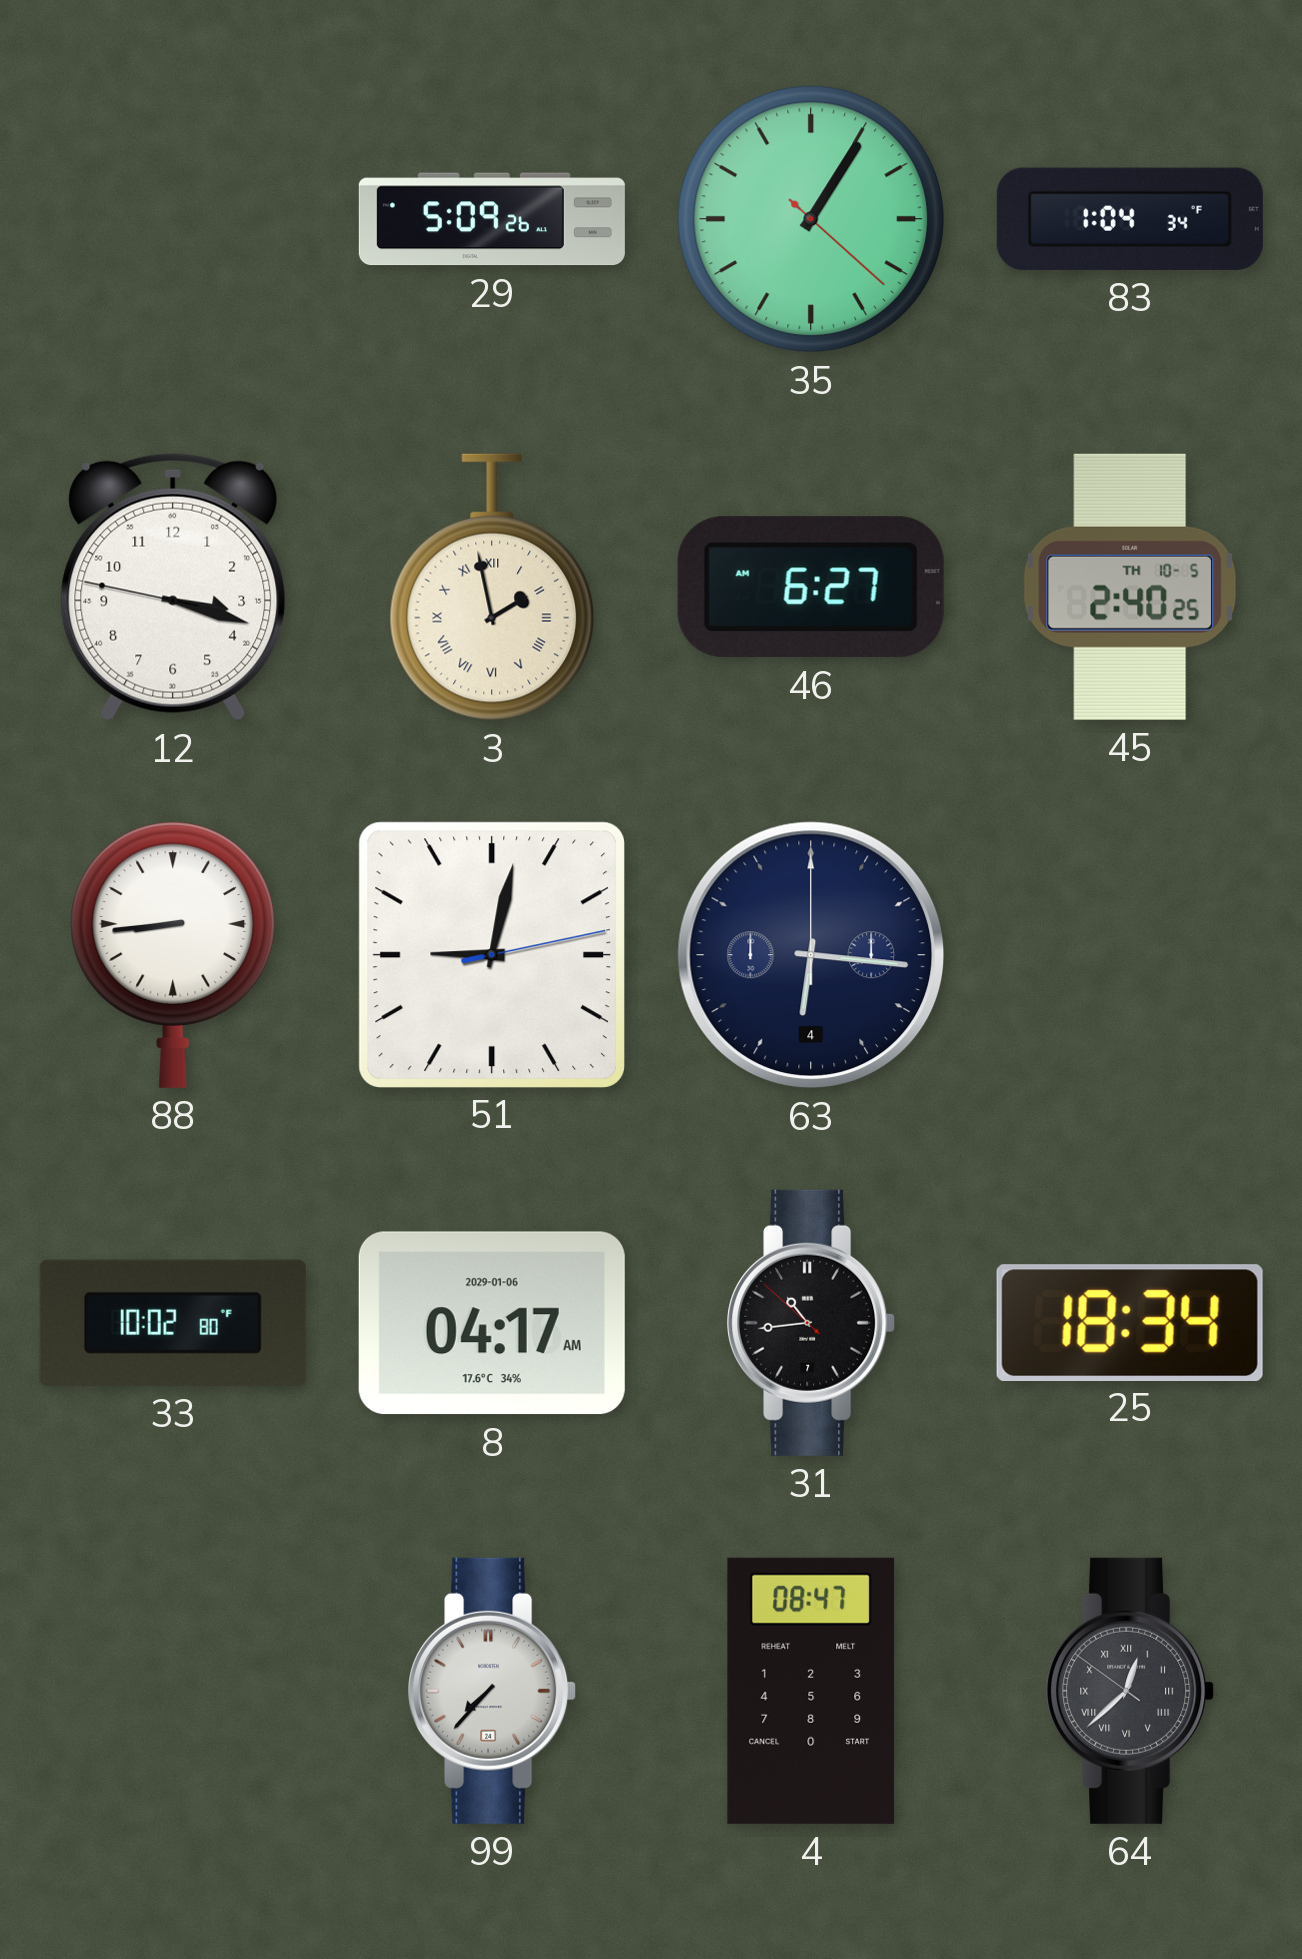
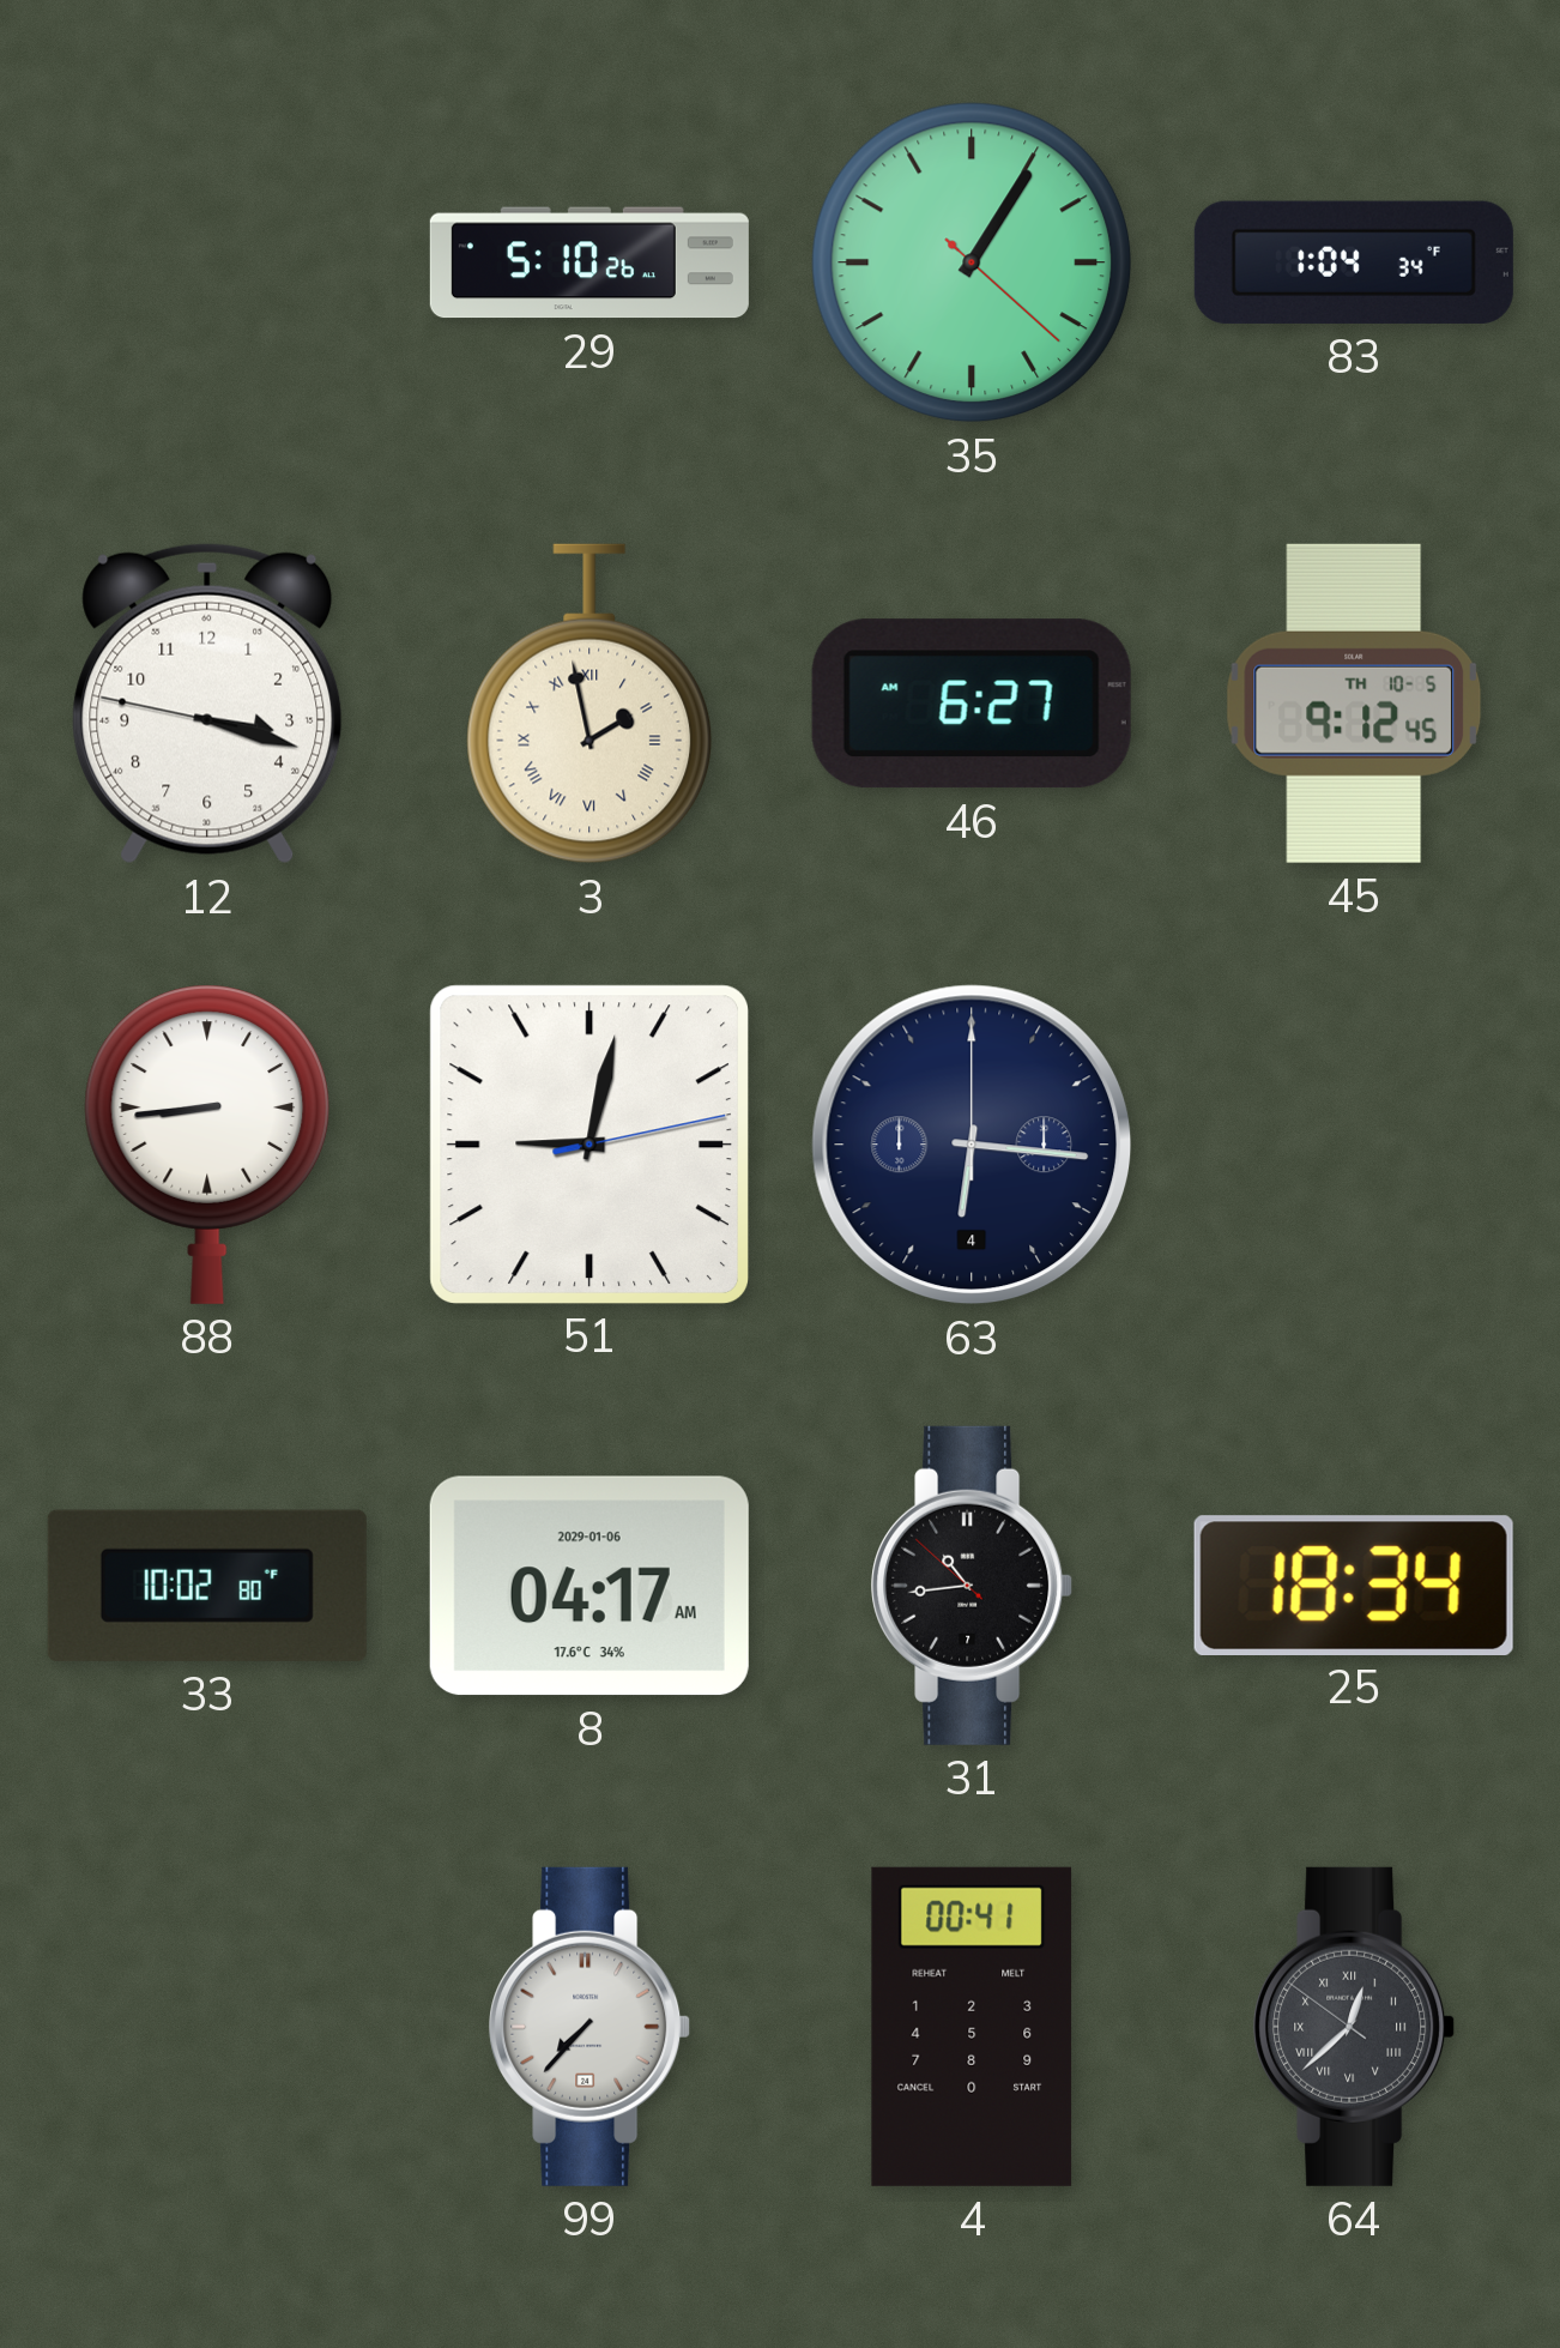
29: 5:09 -> 5:10 (589, 262)
45: 2:40 -> 9:12 (1354, 704)
4: 08:47 -> 00:41 (972, 2027)
